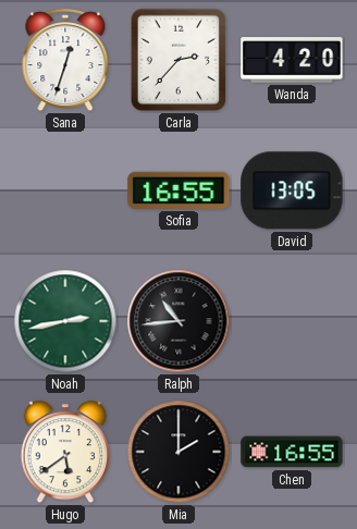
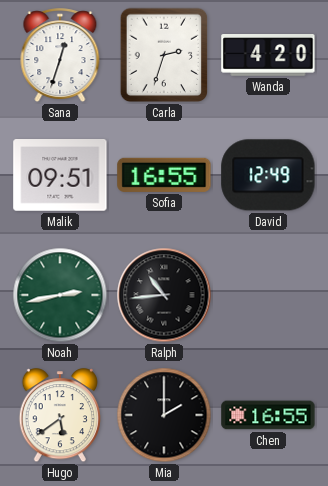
Carla: 2:37 -> 2:33 (164, 55)
Malik: none -> 09:51 (60, 176)
David: 13:05 -> 12:49 (268, 175)
